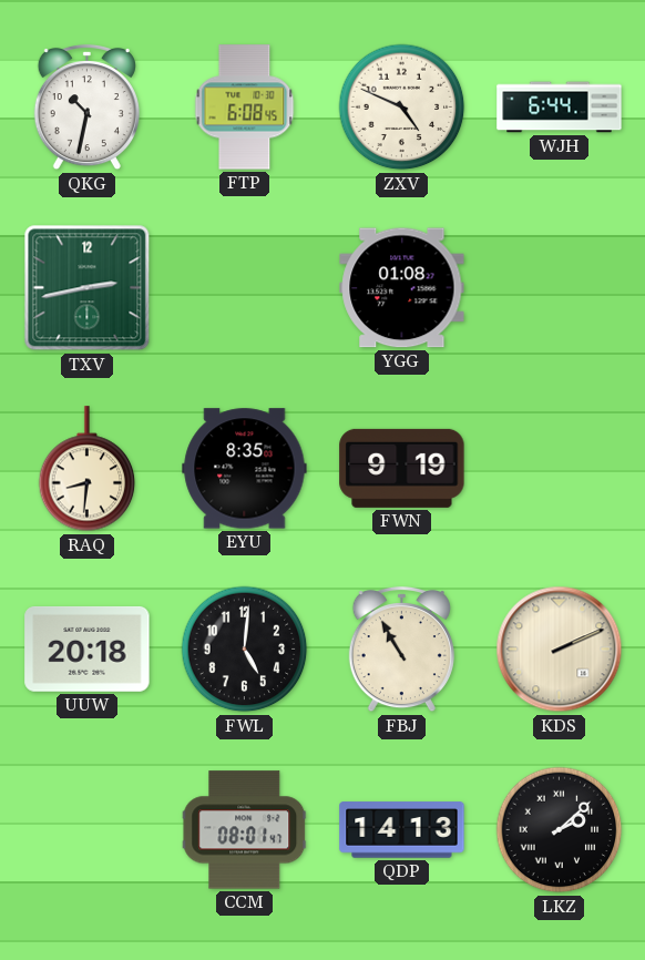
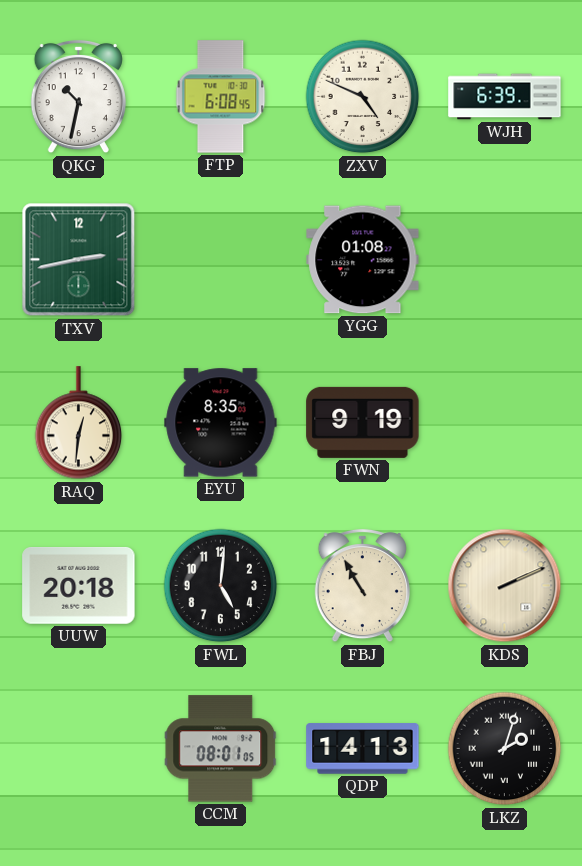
WJH: 6:44 -> 6:39 (505, 97)
RAQ: 8:31 -> 12:31 (79, 423)
CCM: 08:01:47 -> 08:01:05 (221, 749)
LKZ: 2:08 -> 2:03 (505, 749)
